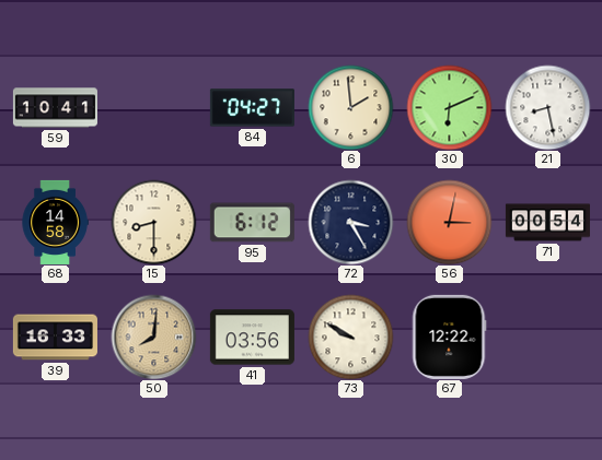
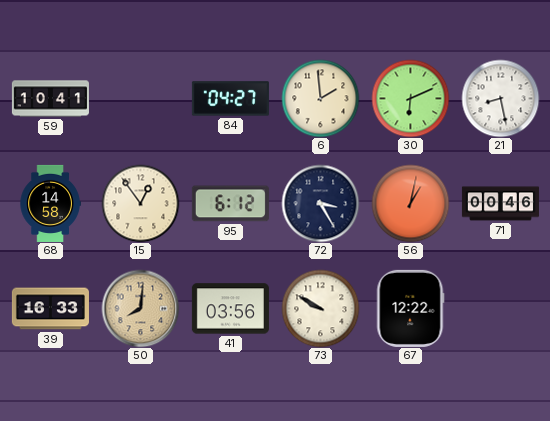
15: 8:30 -> 12:54 (140, 203)
56: 3:02 -> 1:02 (410, 203)
71: 00:54 -> 00:46 (500, 204)
